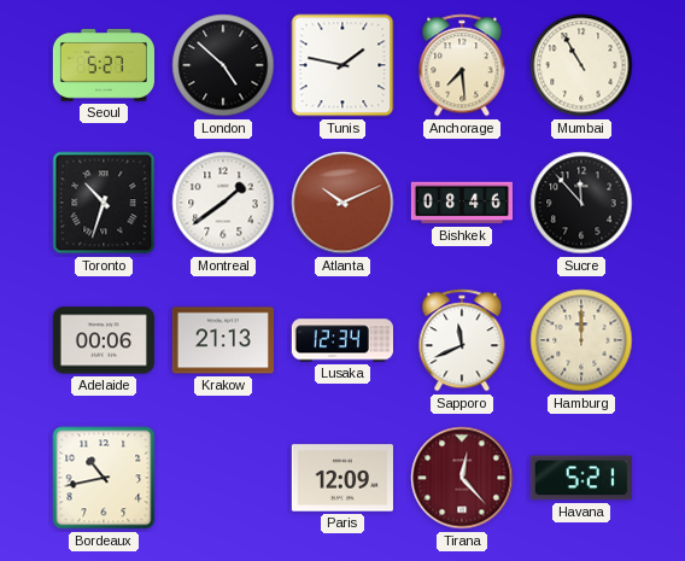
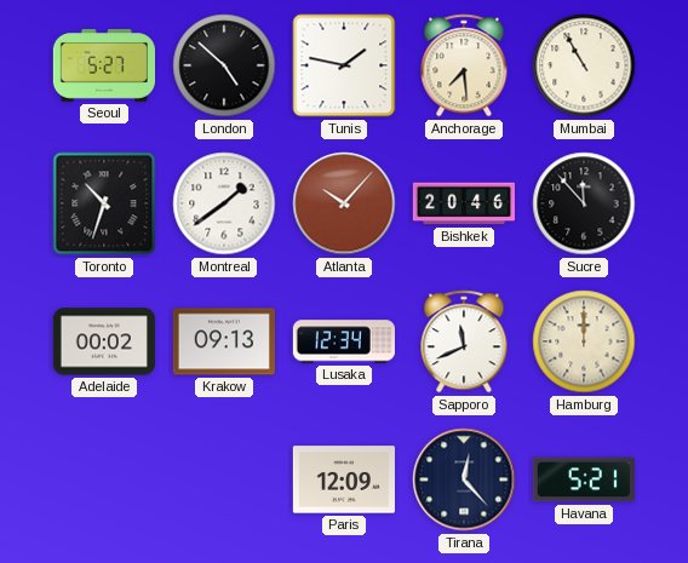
Atlanta: 10:11 -> 10:07 (344, 203)
Bishkek: 08:46 -> 20:46 (463, 203)
Adelaide: 00:06 -> 00:02 (104, 341)
Krakow: 21:13 -> 09:13 (224, 341)
Bordeaux: 10:43 -> none (104, 478)
Tirana dial: burgundy -> navy (464, 479)
